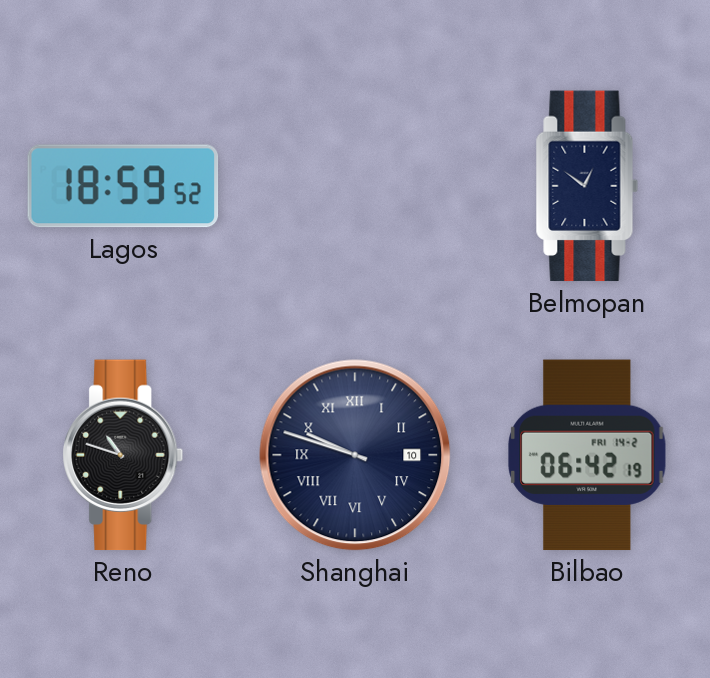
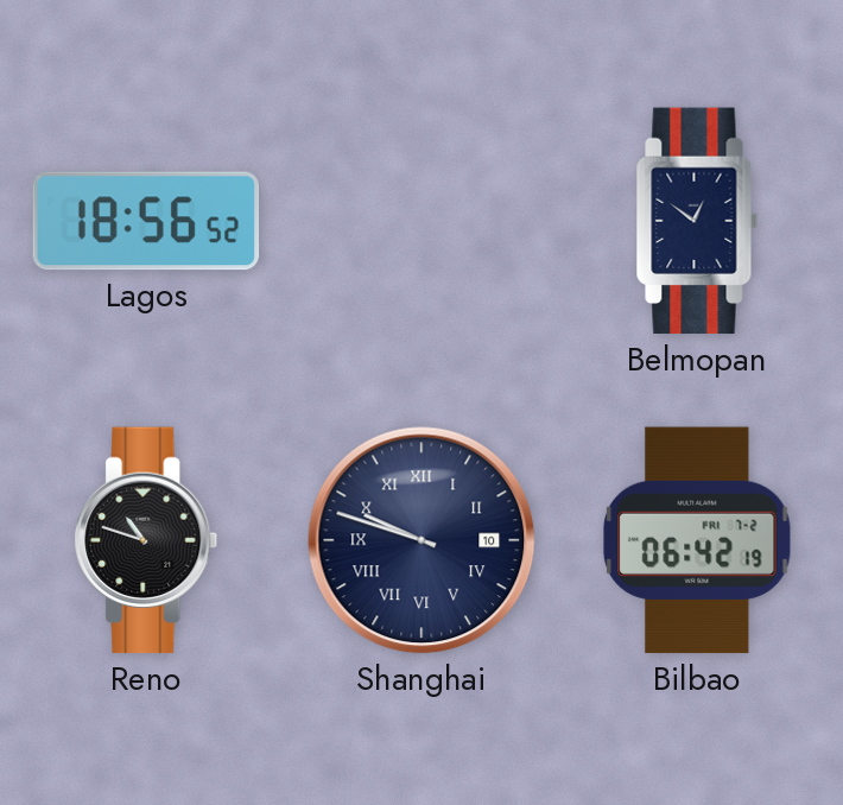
Lagos: 18:59 -> 18:56 (146, 221)
Bilbao date: FRI 14-2 -> FRI 7-2 (697, 540)
